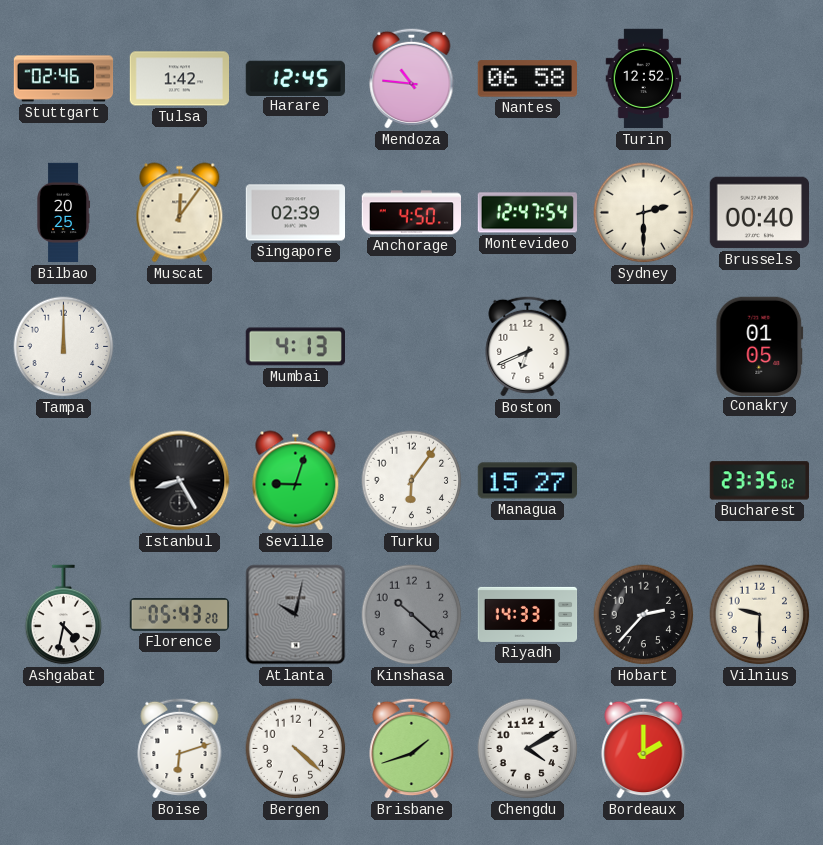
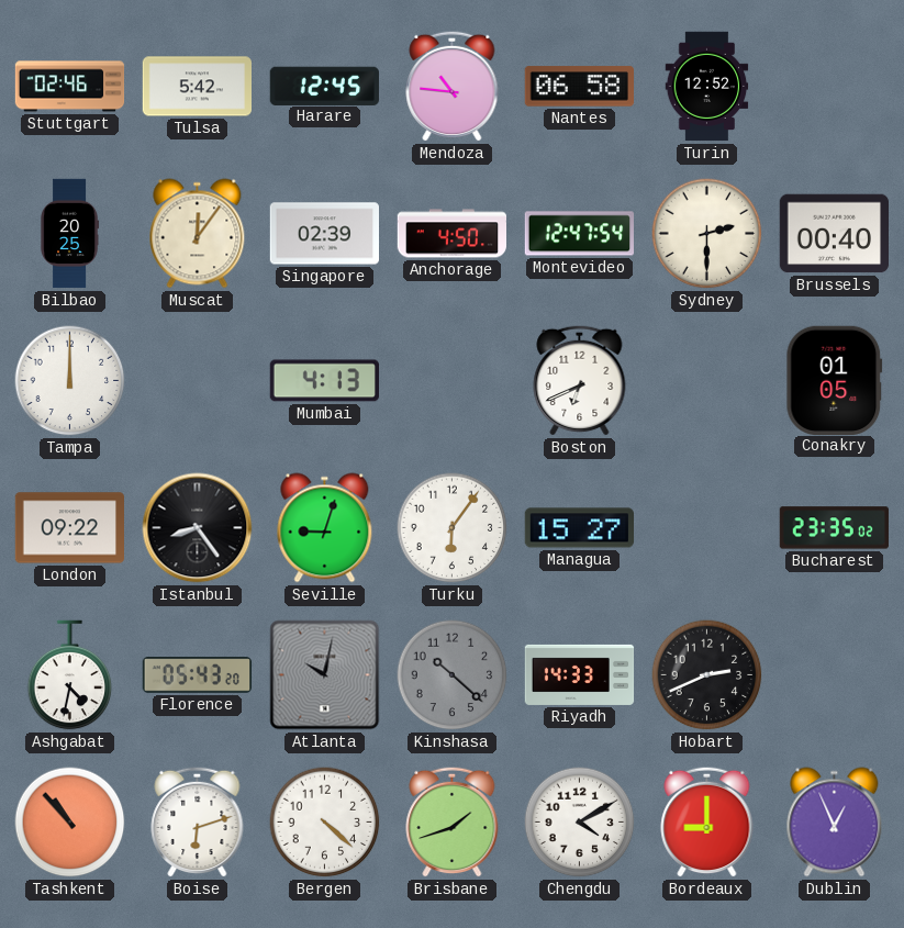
Tulsa: 1:42 -> 5:42 (198, 87)
London: none -> 09:22 (69, 528)
Istanbul: 8:25 -> 8:24 (198, 528)
Hobart: 2:37 -> 2:41 (707, 675)
Vilnius: 9:30 -> none (760, 615)
Tashkent: none -> 10:53 (70, 823)
Bordeaux: 2:00 -> 9:00 (707, 821)
Dublin: none -> 12:56 (835, 823)
